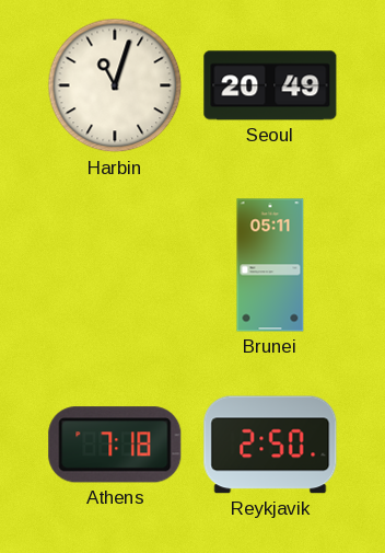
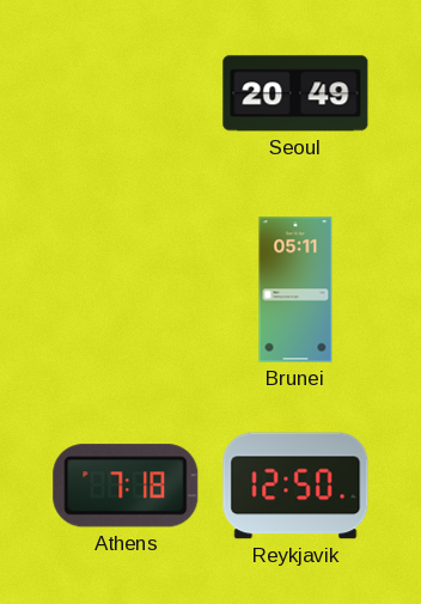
Harbin: 11:03 -> none (115, 85)
Reykjavik: 2:50 -> 12:50 (295, 486)
